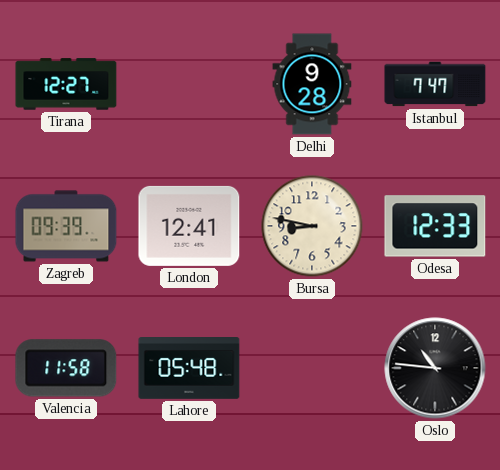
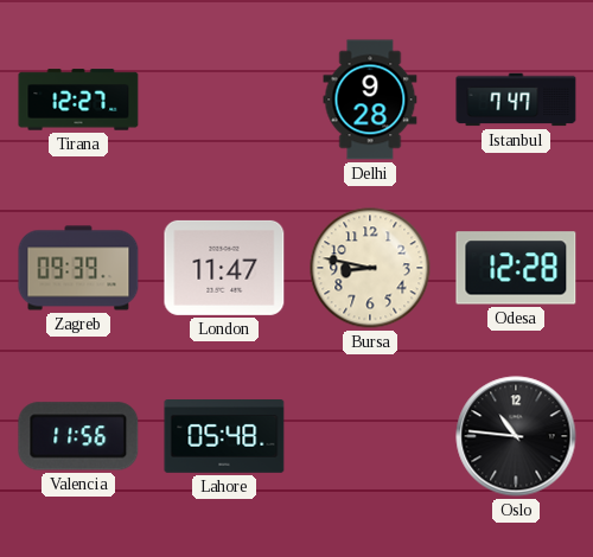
London: 12:41 -> 11:47 (224, 268)
Odesa: 12:33 -> 12:28 (516, 268)
Valencia: 11:58 -> 11:56 (78, 436)
